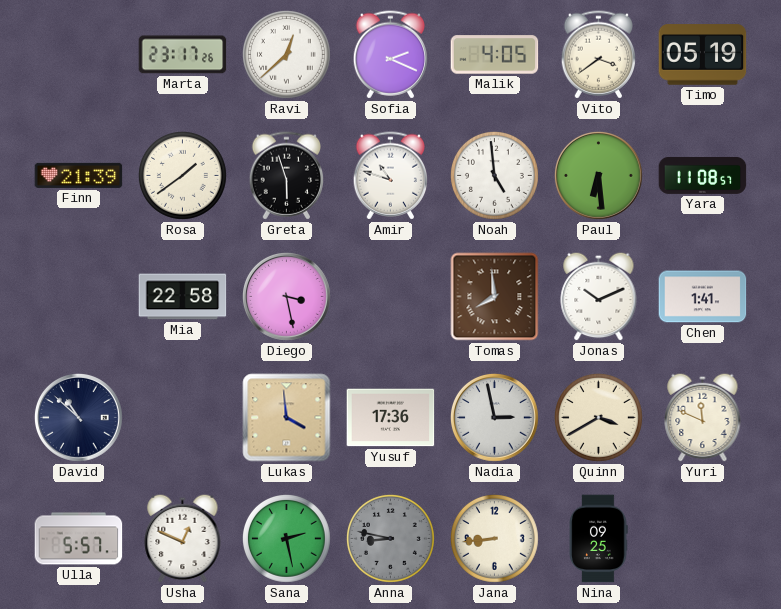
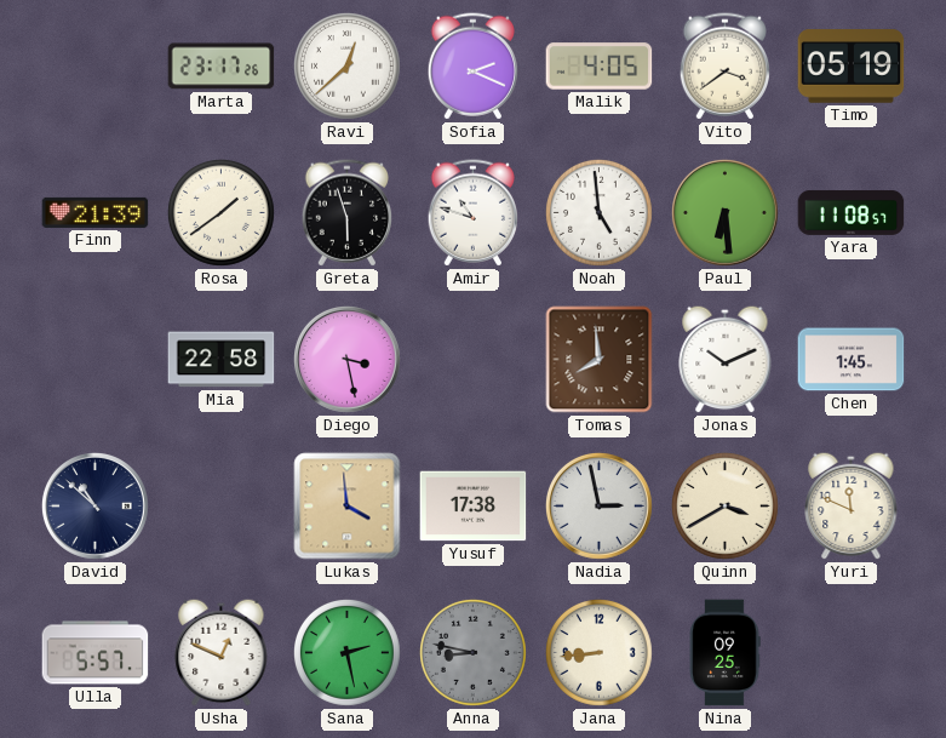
Chen: 1:41 -> 1:45 (852, 360)
Yusuf: 17:36 -> 17:38 (474, 507)
